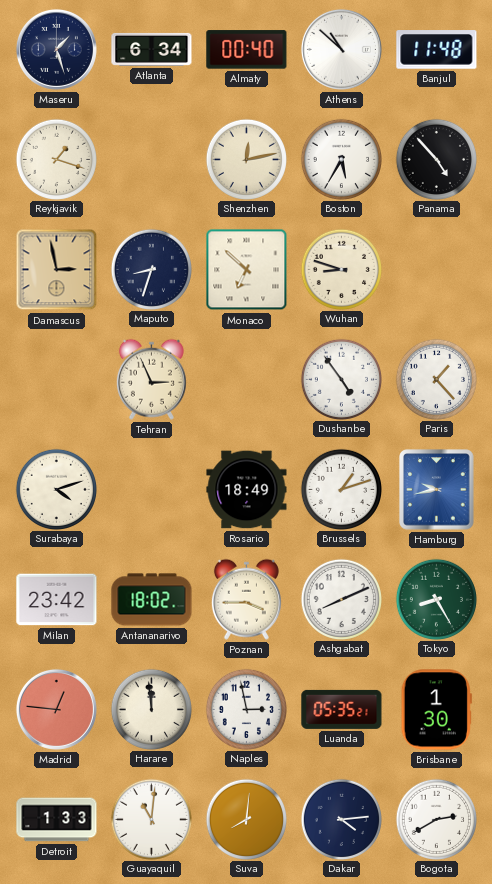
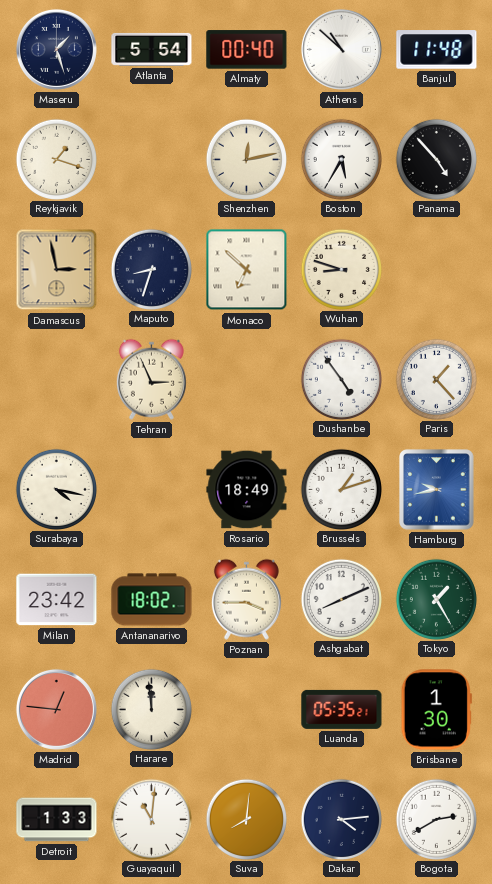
Atlanta: 6:34 -> 5:54 (152, 49)
Surabaya: 4:12 -> 4:17 (56, 489)
Tokyo: 8:25 -> 1:25 (436, 599)
Naples: 2:58 -> none (246, 709)
